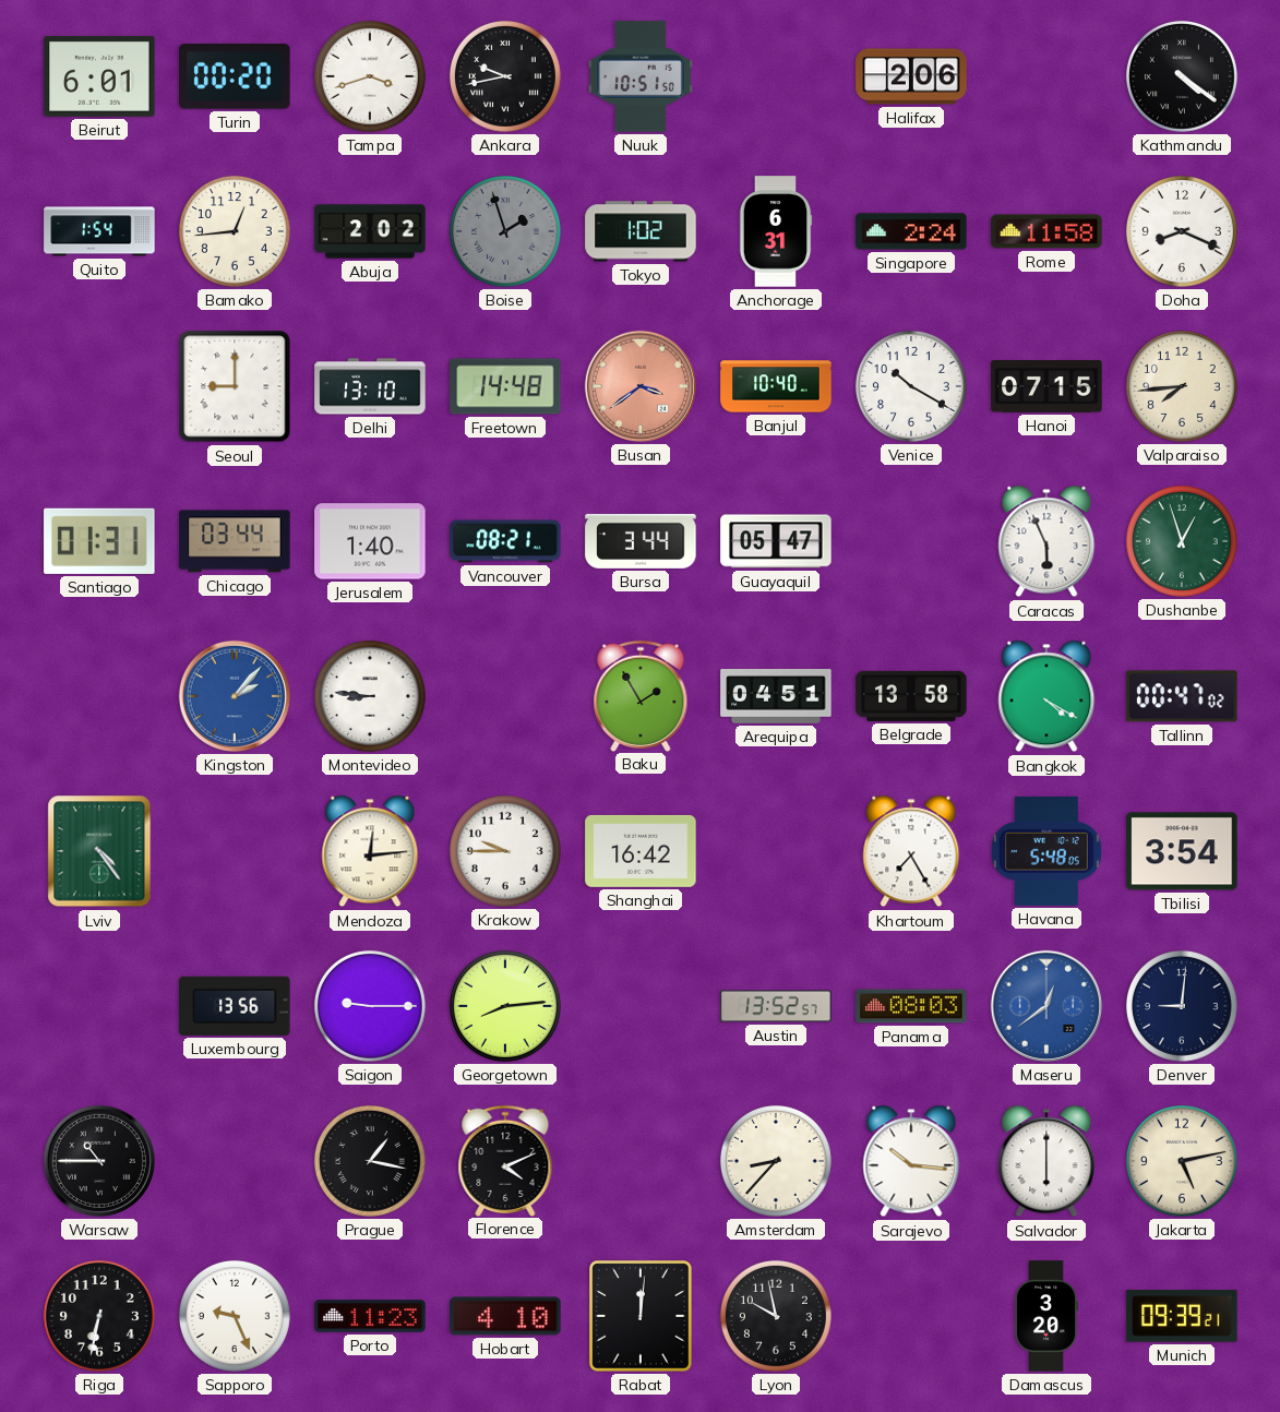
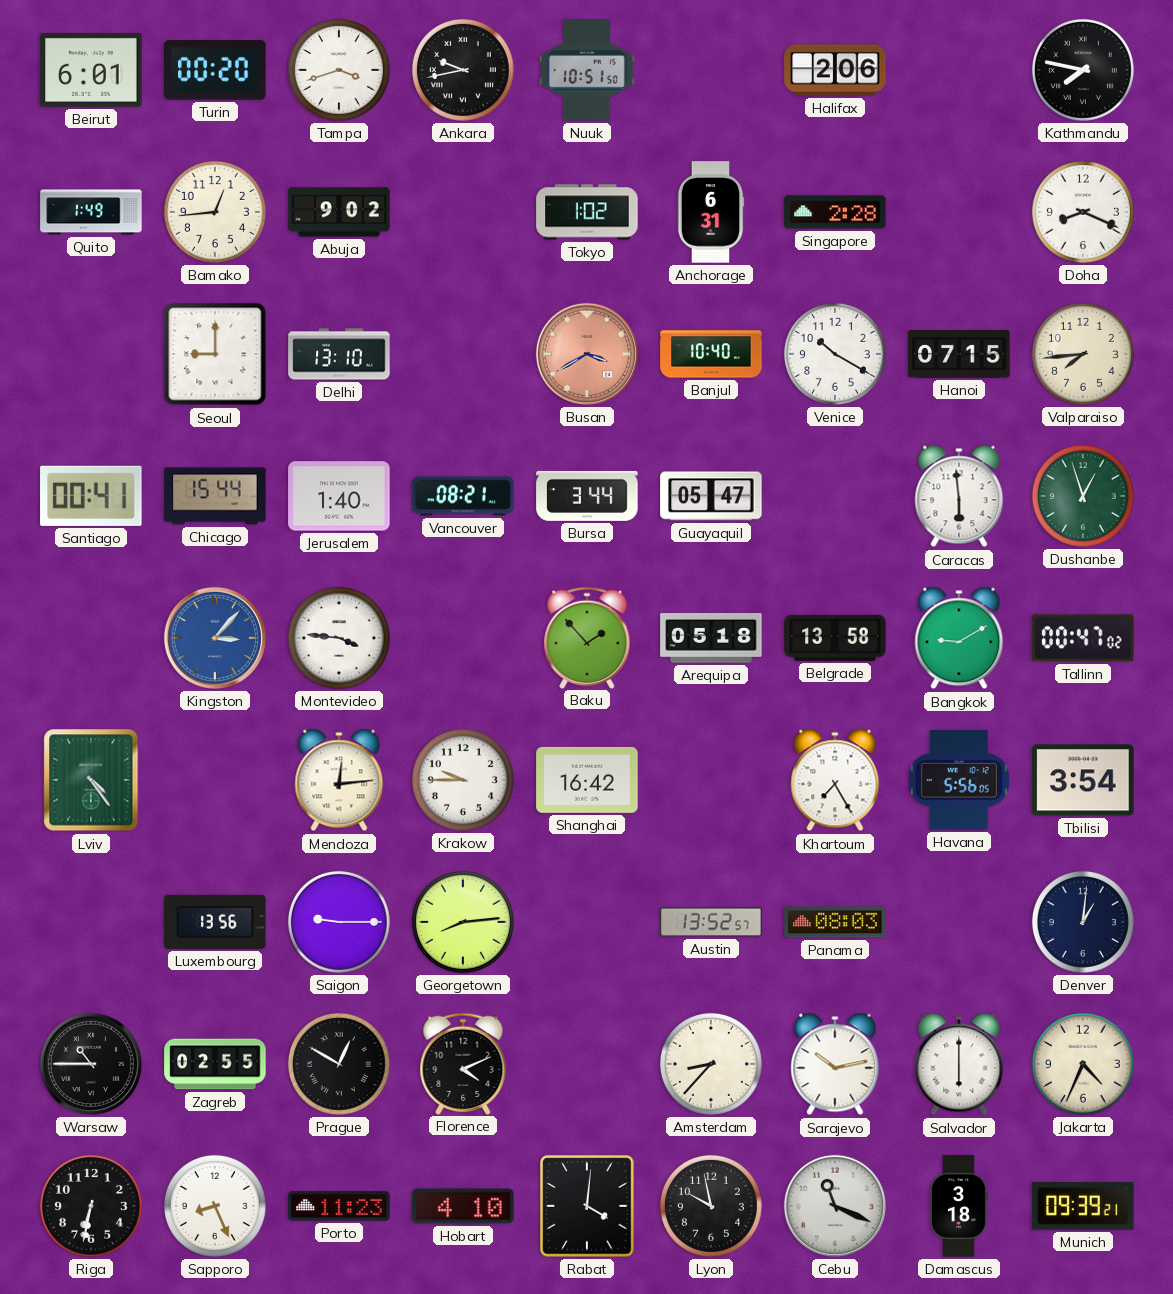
Kathmandu: 4:21 -> 7:47 (1083, 70)
Quito: 1:54 -> 1:49 (91, 212)
Abuja: 2:02 -> 9:02 (339, 212)
Boise: 1:57 -> none (505, 231)
Singapore: 2:24 -> 2:28 (835, 212)
Rome: 11:58 -> none (1046, 231)
Freetown: 14:48 -> none (505, 386)
Busan: 3:39 -> 3:40 (587, 354)
Santiago: 01:31 -> 00:41 (91, 496)
Chicago: 03:44 -> 15:44 (215, 496)
Caracas: 5:56 -> 5:59 (959, 496)
Kingston: 2:07 -> 3:07 (215, 638)
Montevideo: 8:46 -> 3:46 (339, 638)
Baku: 1:55 -> 1:53 (587, 637)
Arequipa: 04:51 -> 05:18 (711, 639)
Bangkok: 4:20 -> 9:10 (959, 638)
Havana: 5:48 -> 5:56 (960, 781)
Maseru: 12:39 -> none (1046, 1006)
Denver: 9:01 -> 1:01 (1083, 922)
Zagreb: none -> 02:55 (215, 1064)
Prague: 1:17 -> 12:50 (339, 1064)
Sarajevo: 10:16 -> 10:13 (835, 1064)
Jakarta: 5:13 -> 4:34 (1083, 1064)
Sapporo: 9:26 -> 8:26 (215, 1206)
Rabat: 12:01 -> 4:01 (587, 1206)
Cebu: none -> 11:19 (835, 1206)
Damascus: 3:20 -> 3:18 (959, 1206)
